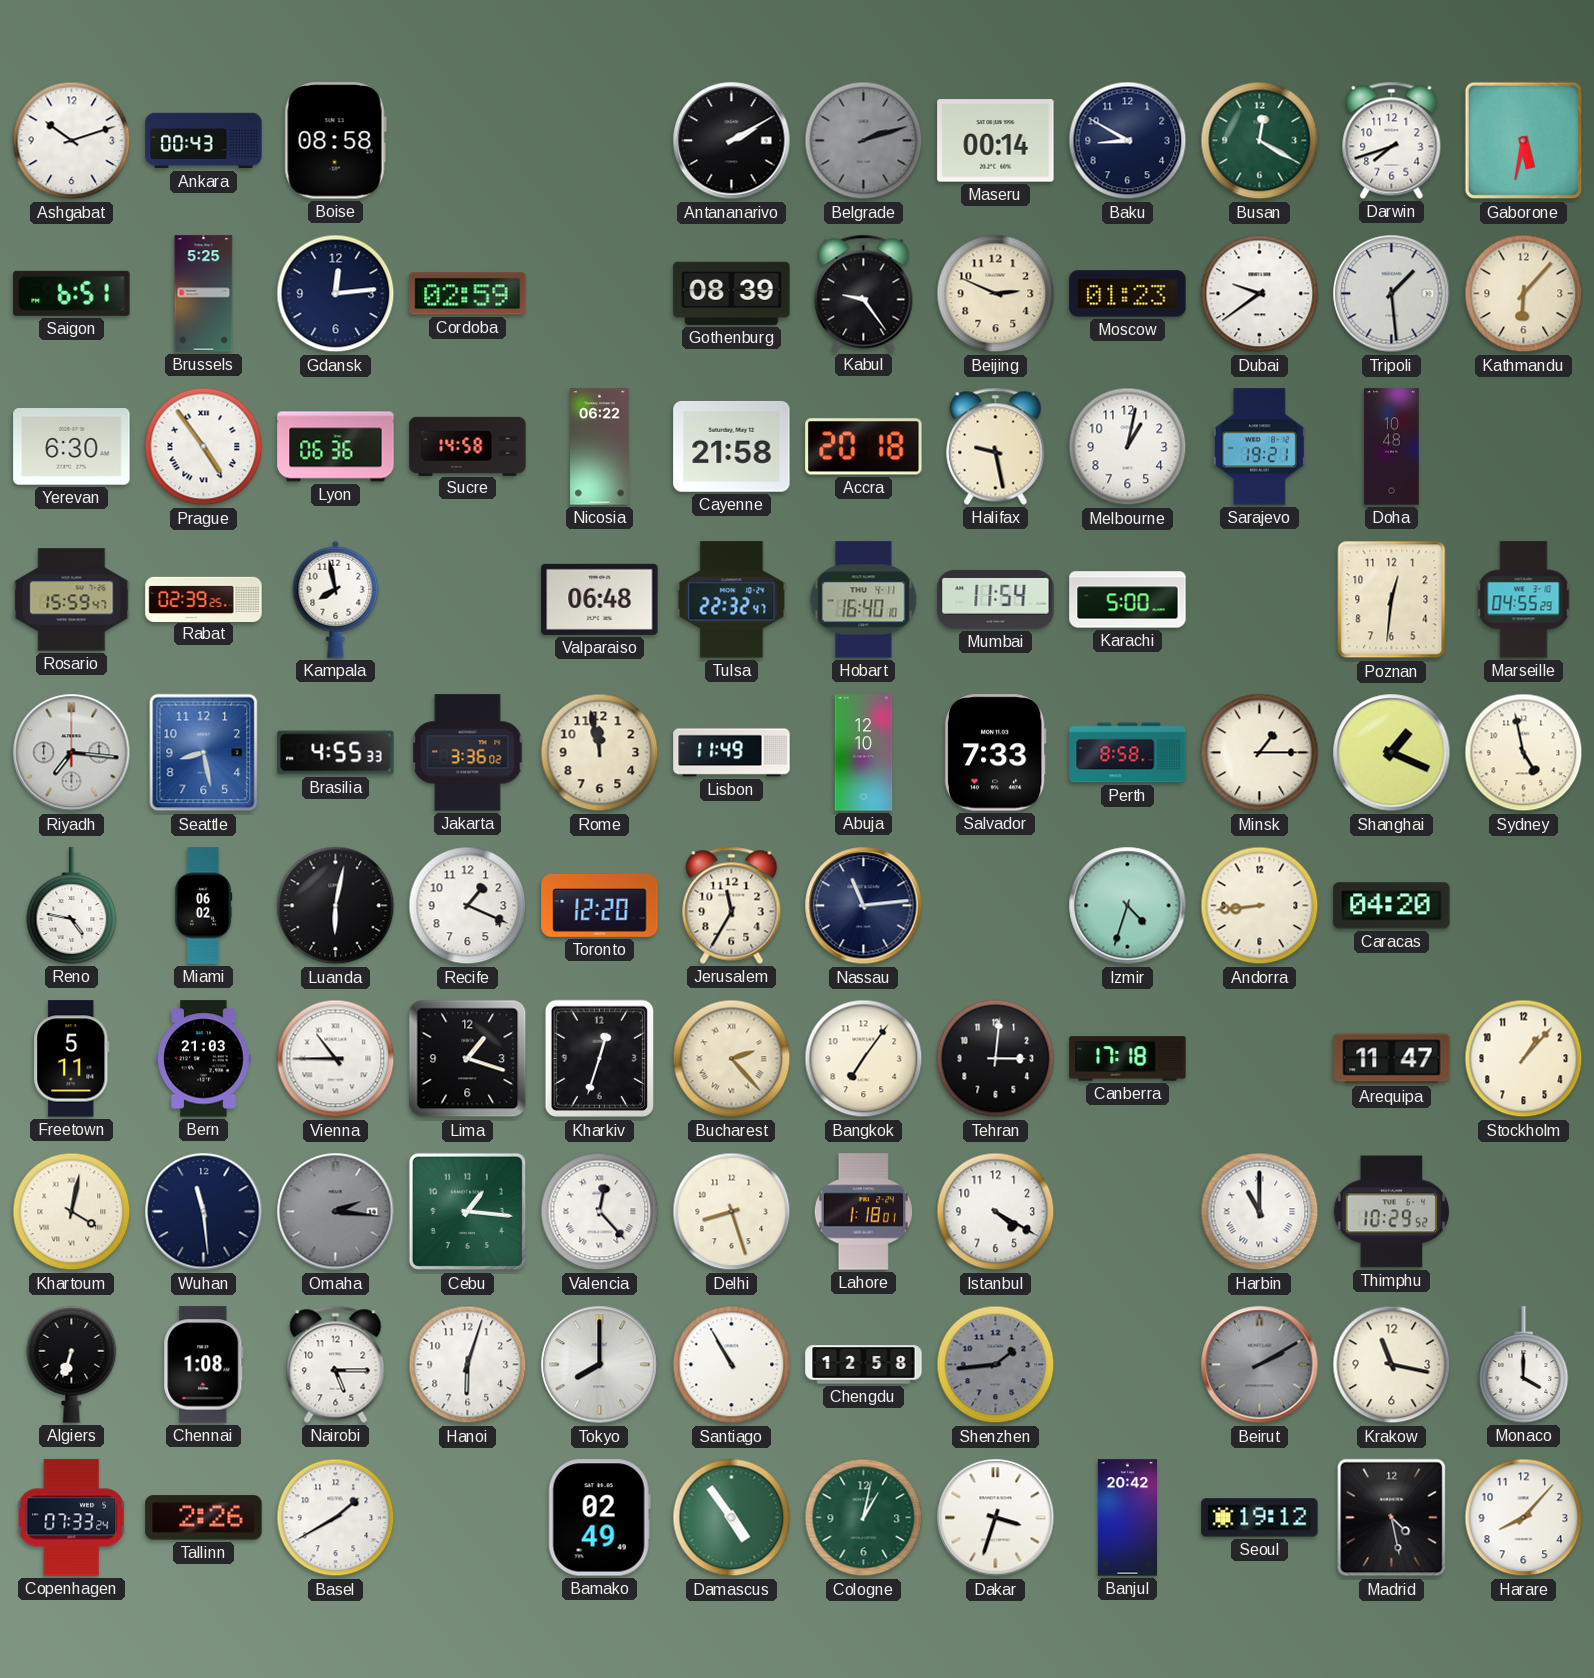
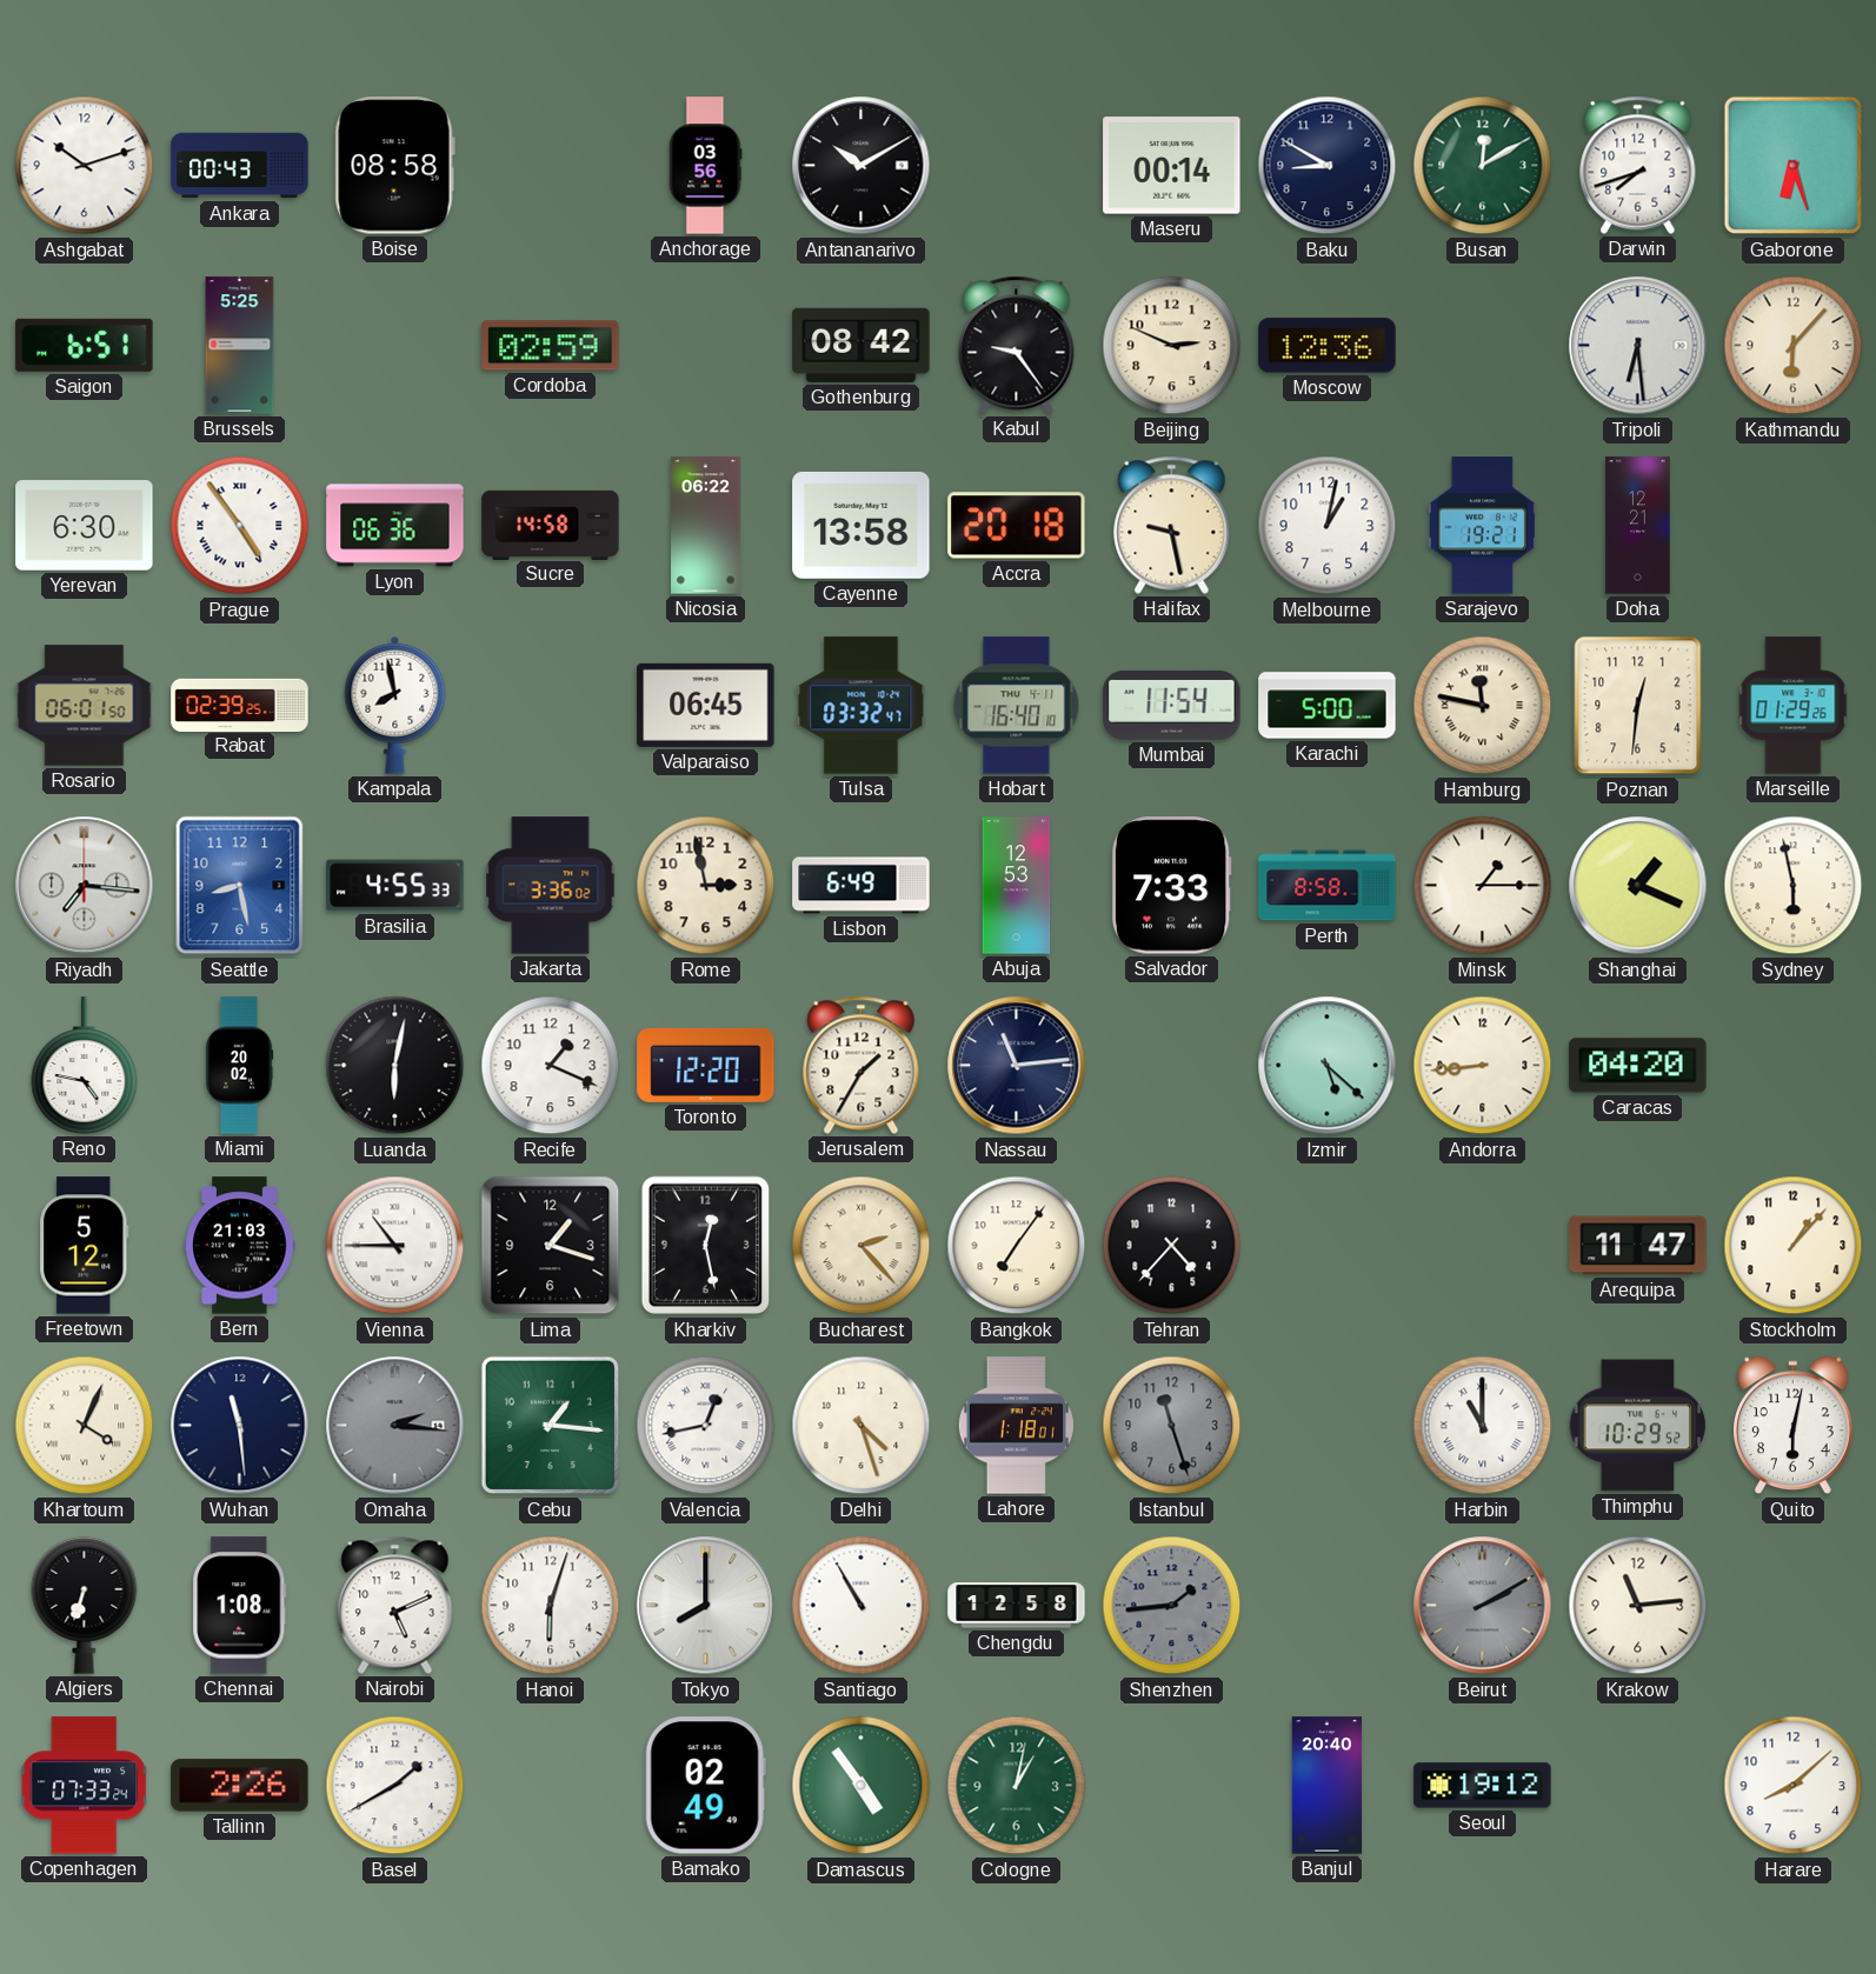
Anchorage: none -> 03:56 (705, 166)
Antananarivo: 2:10 -> 10:10 (862, 166)
Belgrade: 2:12 -> none (864, 141)
Busan: 12:20 -> 12:10 (1483, 166)
Gaborone: 5:32 -> 6:27 (1794, 166)
Gdansk: 12:14 -> none (336, 294)
Gothenburg: 08:39 -> 08:42 (862, 345)
Moscow: 01:23 -> 12:36 (1328, 346)
Dubai: 9:39 -> none (1260, 294)
Tripoli: 1:29 -> 6:29 (1638, 346)
Cayenne: 21:58 -> 13:58 (862, 525)
Doha: 10:48 -> 12:21 (1638, 526)
Rosario: 15:59 -> 06:01 (85, 706)
Valparaiso: 06:48 -> 06:45 (706, 705)
Tulsa: 22:32 -> 03:32 (862, 706)
Hamburg: none -> 11:47 (1483, 706)
Marseille: 04:55 -> 01:29 (1794, 706)
Rome: 11:58 -> 2:58 (706, 886)
Lisbon: 11:49 -> 6:49 (862, 886)
Abuja: 12:10 -> 12:53 (1017, 886)
Sydney: 4:58 -> 5:58 (1794, 886)
Miami: 06:02 -> 20:02 (239, 1066)
Jerusalem: 11:35 -> 1:35 (862, 1065)
Izmir: 4:33 -> 5:22 (1328, 1066)
Freetown: 5:11 -> 5:12 (85, 1246)
Kharkiv: 12:33 -> 12:28 (705, 1246)
Tehran: 3:01 -> 4:37 (1172, 1246)
Canberra: 17:18 -> none (1128, 1059)
Khartoum: 4:02 -> 4:04 (85, 1426)
Valencia: 12:23 -> 12:43 (706, 1426)
Delhi: 8:27 -> 4:27 (862, 1426)
Istanbul: 4:20 -> 11:27 (1172, 1426)
Istanbul dial: white -> grey (1172, 1426)
Quito: none -> 6:02 (1794, 1426)
Nairobi: 5:15 -> 5:11 (395, 1605)
Krakow: 11:17 -> 11:14 (1638, 1606)
Monaco: 4:00 -> none (1524, 1365)
Dakar: 3:33 -> none (996, 1518)
Banjul: 20:42 -> 20:40 (1328, 1786)
Madrid: 4:28 -> none (1392, 1518)
Harare: 8:07 -> 8:08 (1794, 1786)
